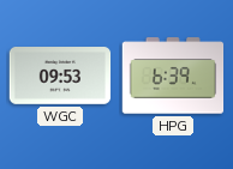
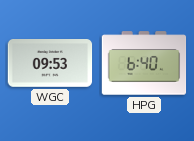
HPG: 6:39 -> 6:40 (144, 63)
